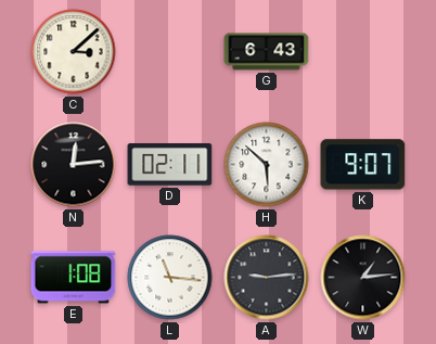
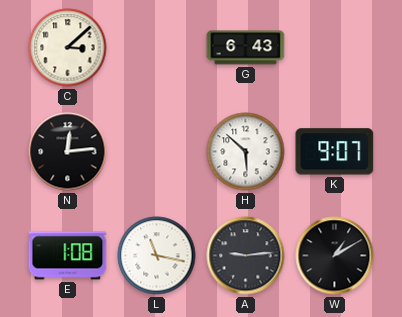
D: 02:11 -> none (170, 165)
L: 11:16 -> 11:17 (157, 256)
W: 1:14 -> 1:10 (335, 256)
